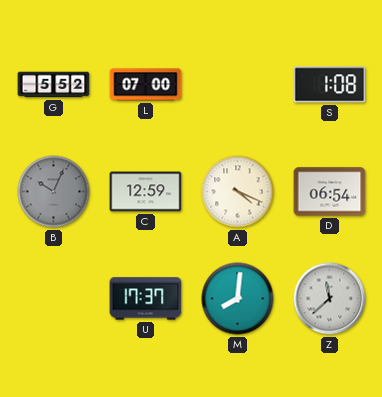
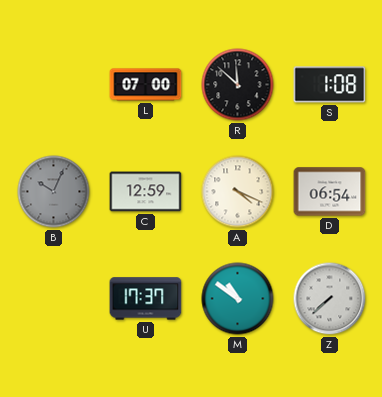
G: 5:52 -> none (54, 85)
R: none -> 11:52 (238, 85)
M: 8:01 -> 10:51 (238, 299)
Z: 11:38 -> 7:38 (330, 299)
